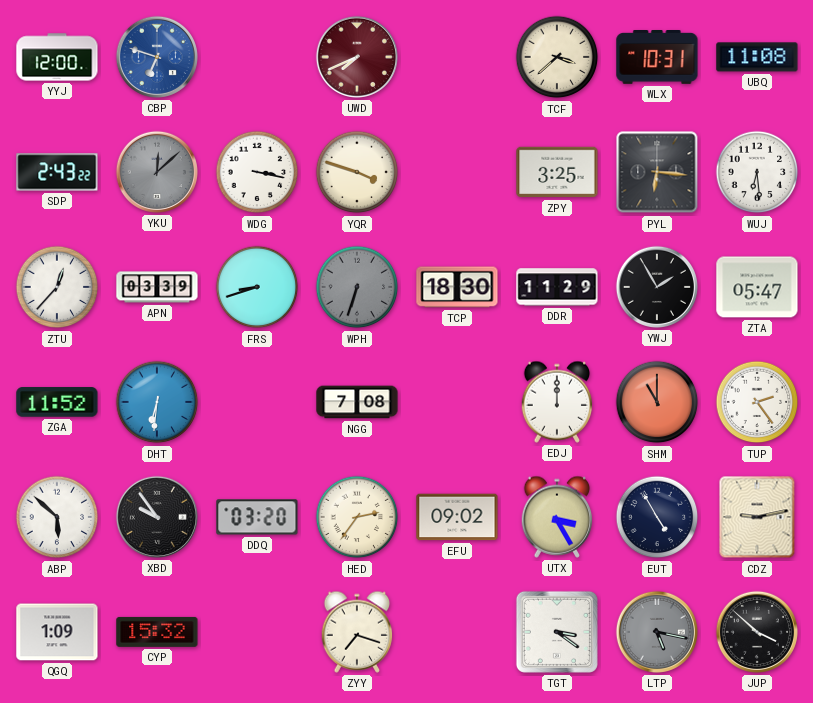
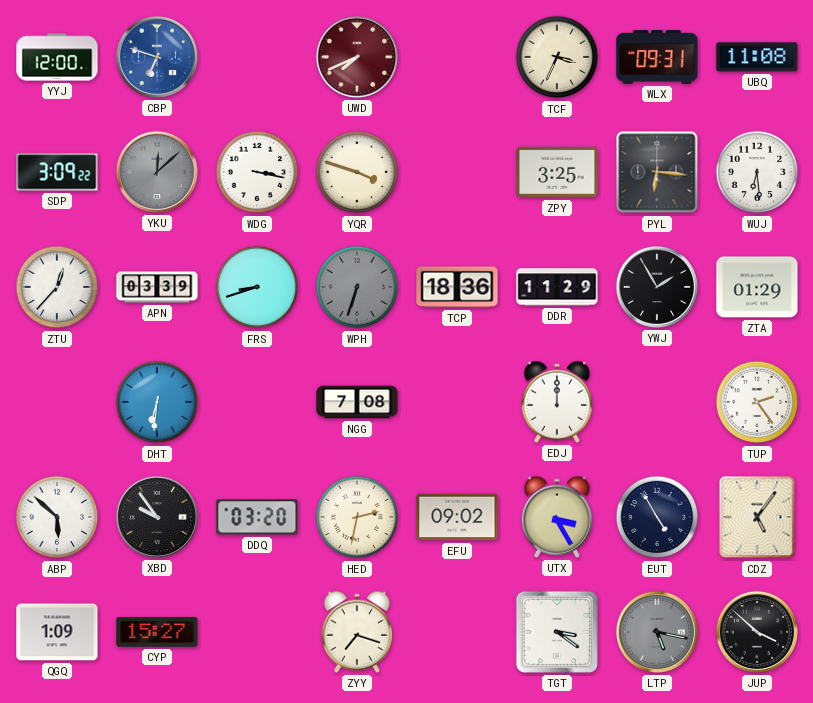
TCF: 3:38 -> 3:34 (557, 57)
WLX: 10:31 -> 09:31 (657, 58)
SDP: 2:43 -> 3:09 (57, 172)
TCP: 18:30 -> 18:36 (457, 287)
ZTA: 05:47 -> 01:29 (757, 287)
ZGA: 11:52 -> none (57, 402)
SHM: 11:00 -> none (657, 402)
HED: 2:36 -> 2:32 (357, 517)
CDZ: 9:13 -> 5:06 (757, 517)
CYP: 15:32 -> 15:27 (157, 632)
